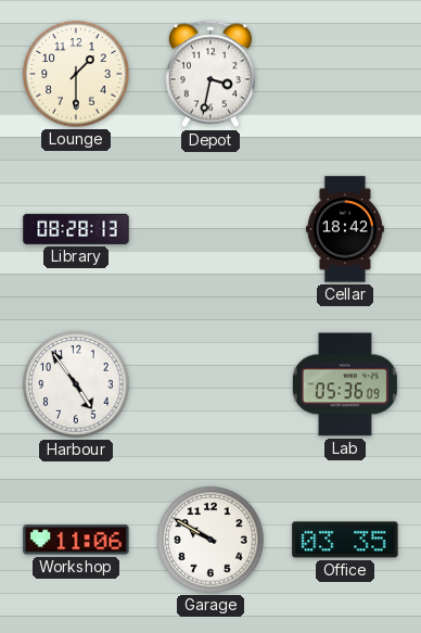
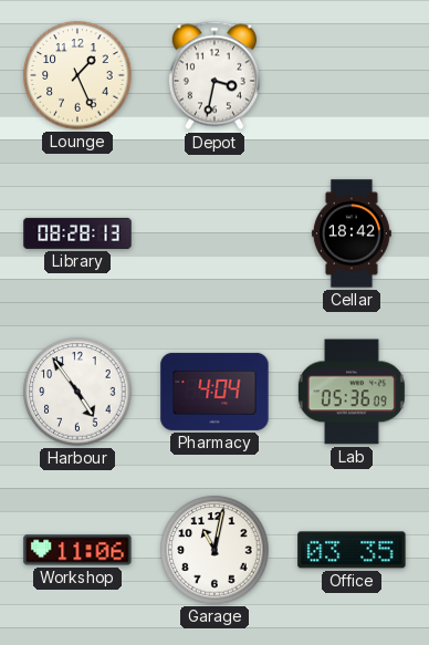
Lounge: 1:30 -> 1:26 (77, 75)
Pharmacy: none -> 4:04 (214, 392)
Garage: 9:50 -> 11:02 (214, 550)
